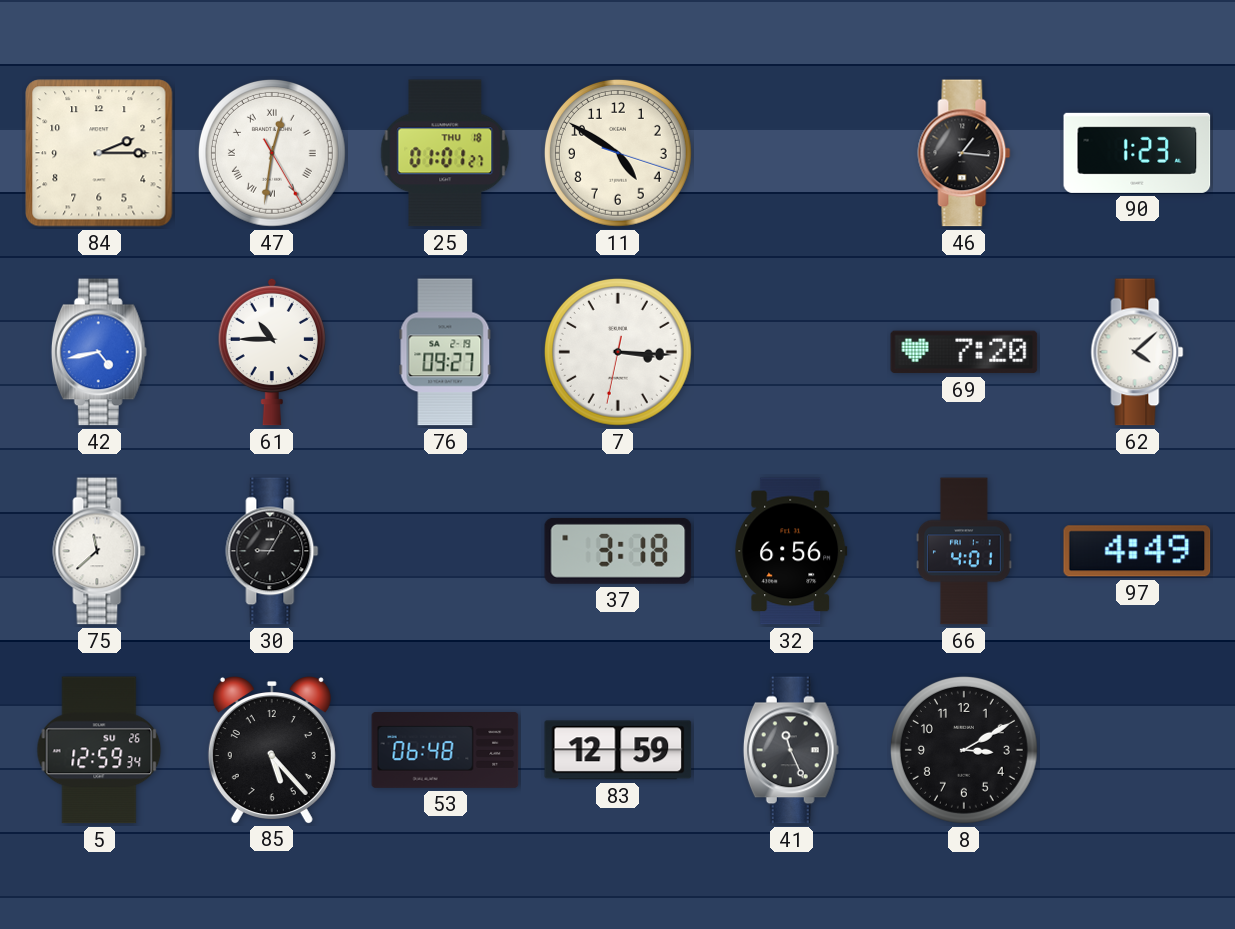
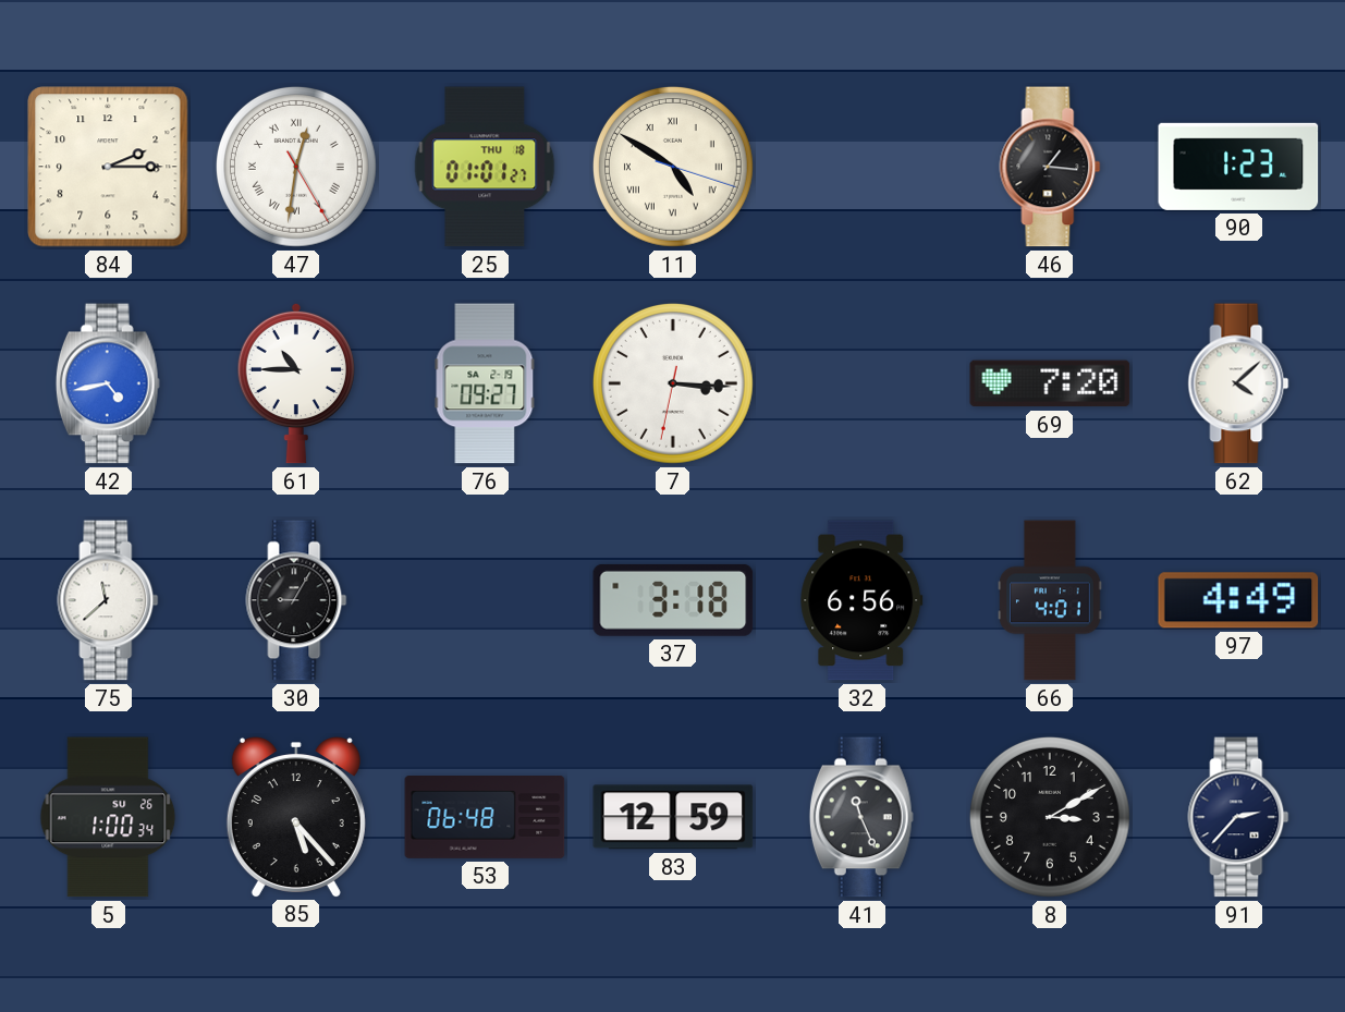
11 numerals: Arabic -> Roman (673, 167)
5: 12:59 -> 1:00 (108, 817)
91: none -> 2:37 (1238, 817)
